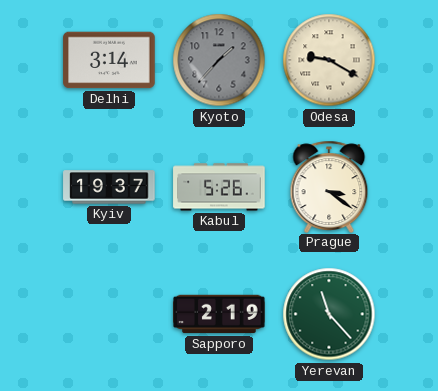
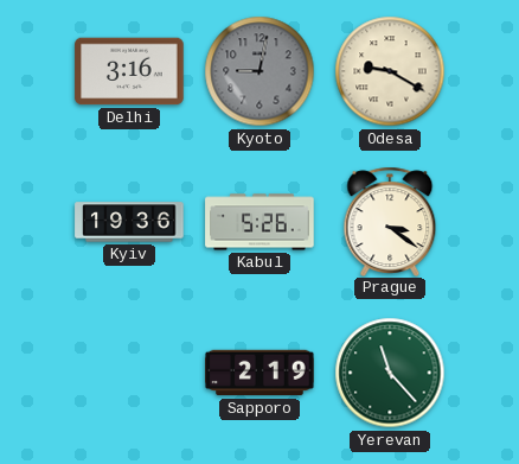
Delhi: 3:14 -> 3:16 (129, 71)
Kyoto: 1:37 -> 9:02 (259, 71)
Kyiv: 19:37 -> 19:36 (129, 222)
